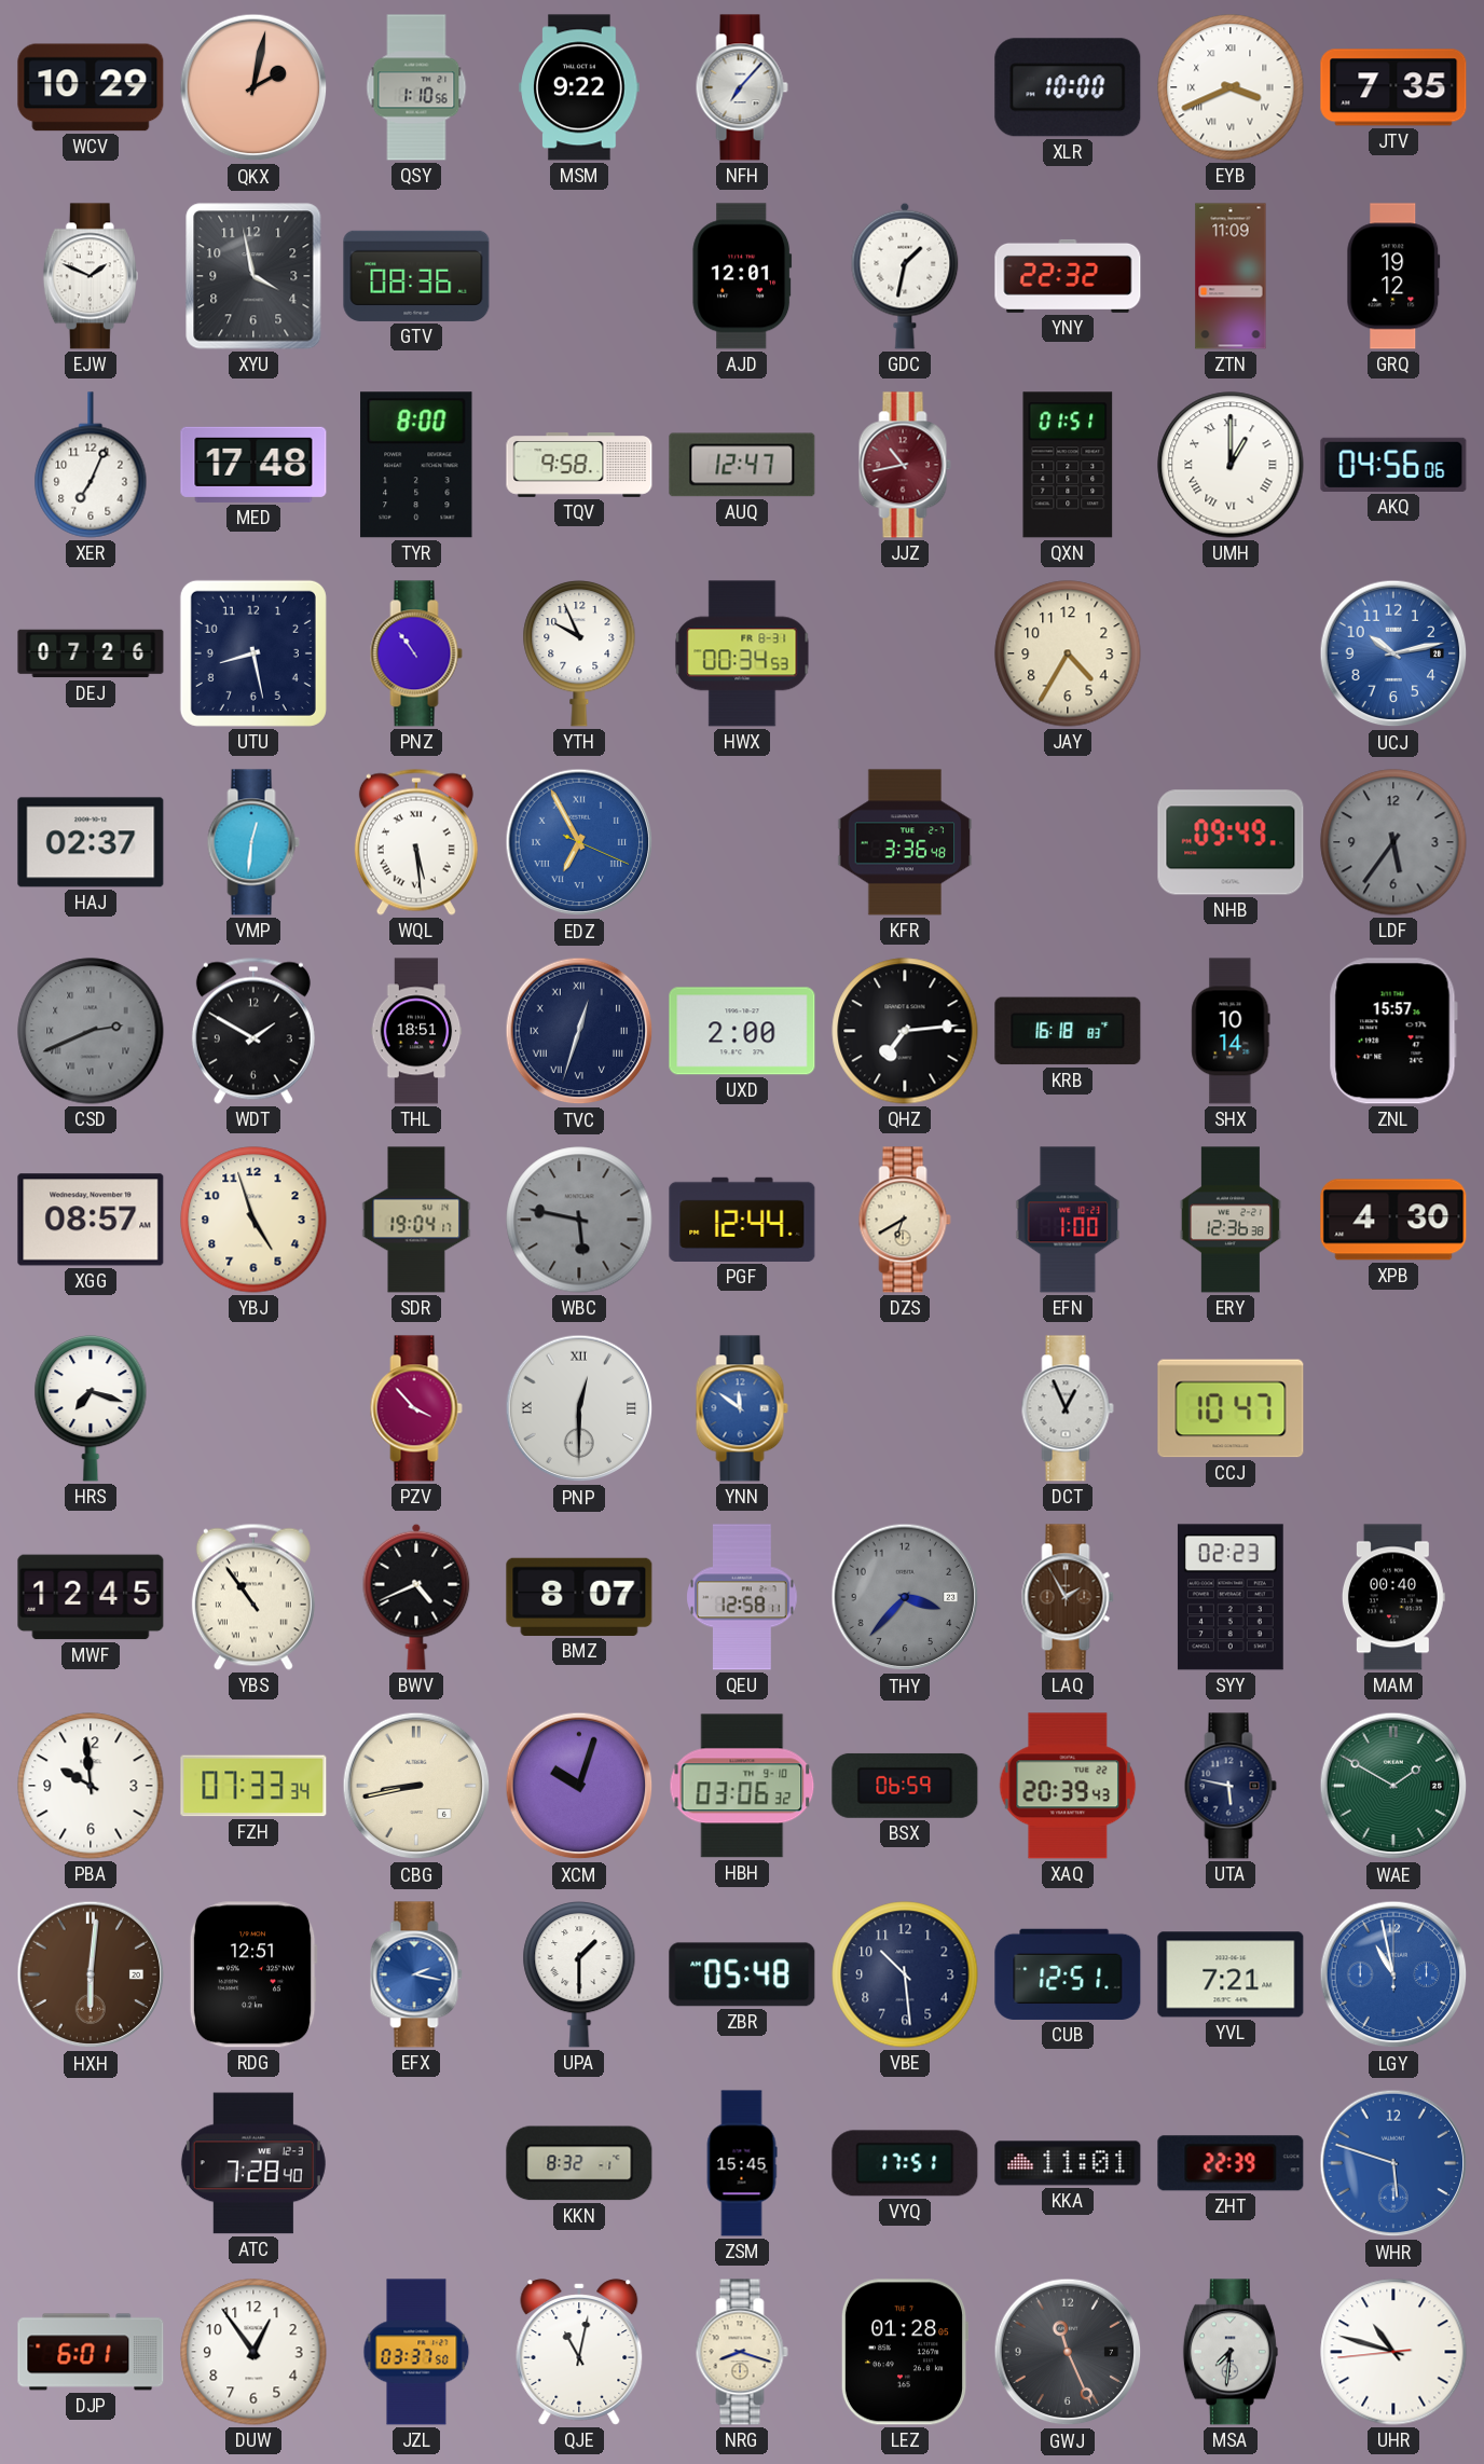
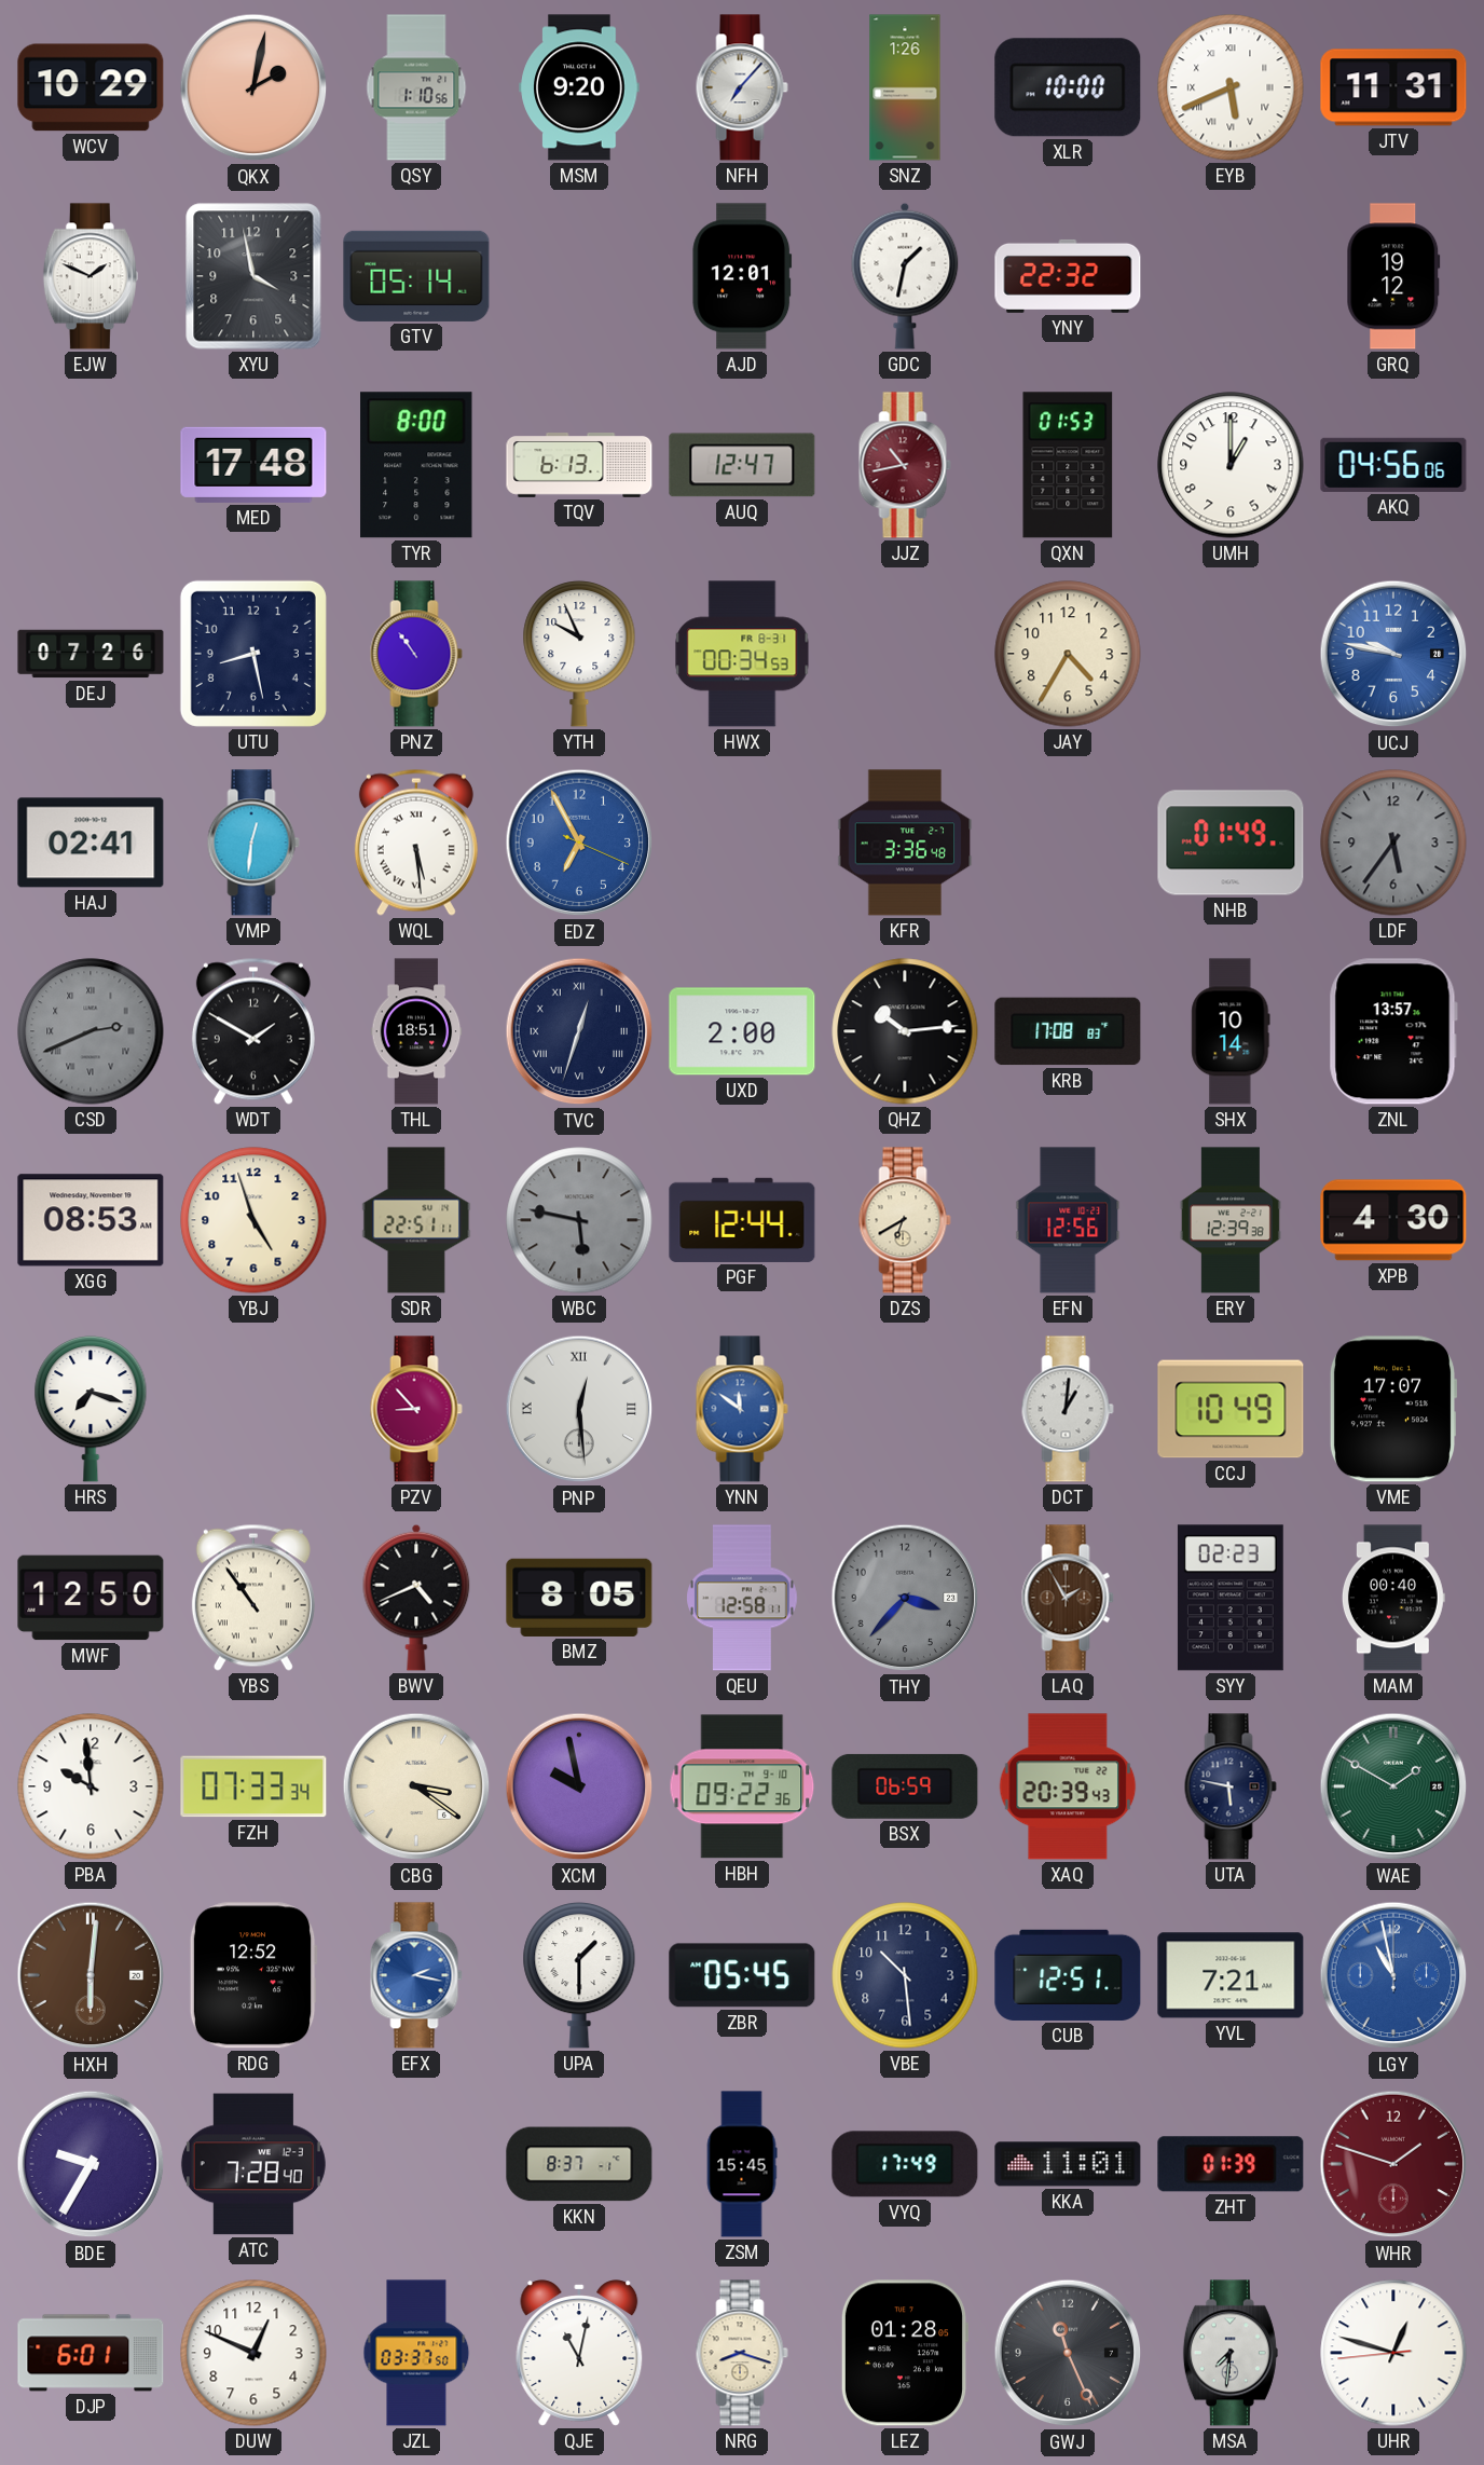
MSM: 9:22 -> 9:20 (579, 87)
SNZ: none -> 1:26 (905, 87)
EYB: 3:41 -> 5:41 (1231, 87)
JTV: 7:35 -> 11:31 (1393, 87)
GTV: 08:36 -> 05:14 (416, 276)
ZTN: 11:09 -> none (1231, 276)
XER: 7:04 -> none (91, 465)
TQV: 9:58 -> 6:13 (579, 466)
QXN: 01:51 -> 01:53 (1068, 465)
UMH numerals: Roman -> Arabic (1231, 465)
UCJ: 10:13 -> 9:47 (1393, 654)
HAJ: 02:37 -> 02:41 (91, 843)
EDZ numerals: Roman -> Arabic (579, 843)
NHB: 09:49 -> 01:49 (1231, 843)
QHZ: 7:14 -> 10:14 (905, 1031)
KRB: 16:18 -> 17:08 (1068, 1031)
ZNL: 15:57 -> 13:57 (1393, 1031)
XGG: 08:57 -> 08:53 (91, 1220)
SDR: 19:04 -> 22:51 (416, 1220)
EFN: 1:00 -> 12:56 (1068, 1220)
ERY: 12:36 -> 12:39 (1231, 1220)
PZV: 3:53 -> 8:53 (416, 1409)
PNP: 12:30 -> 12:29 (579, 1409)
DCT: 12:56 -> 1:01 (1068, 1409)
CCJ: 10:47 -> 10:49 (1231, 1409)
VME: none -> 17:07 (1393, 1409)
MWF: 12:45 -> 12:50 (91, 1598)
BMZ: 8:07 -> 8:05 (579, 1598)
CBG: 8:43 -> 3:21 (416, 1786)
XCM: 10:03 -> 9:58 (579, 1786)
HBH: 03:06 -> 09:22 (742, 1786)
RDG: 12:51 -> 12:52 (253, 1975)
ZBR: 05:48 -> 05:45 (742, 1975)
BDE: none -> 9:35 (91, 2164)
KKN: 8:32 -> 8:37 (579, 2164)
VYQ: 17:51 -> 17:49 (905, 2164)
ZHT: 22:39 -> 01:39 (1231, 2164)
WHR: 5:48 -> 1:48 (1393, 2164)
WHR dial: blue -> burgundy (1393, 2164)
DUW: 12:54 -> 12:49 (253, 2353)
UHR: 10:47 -> 12:47 (1393, 2353)
